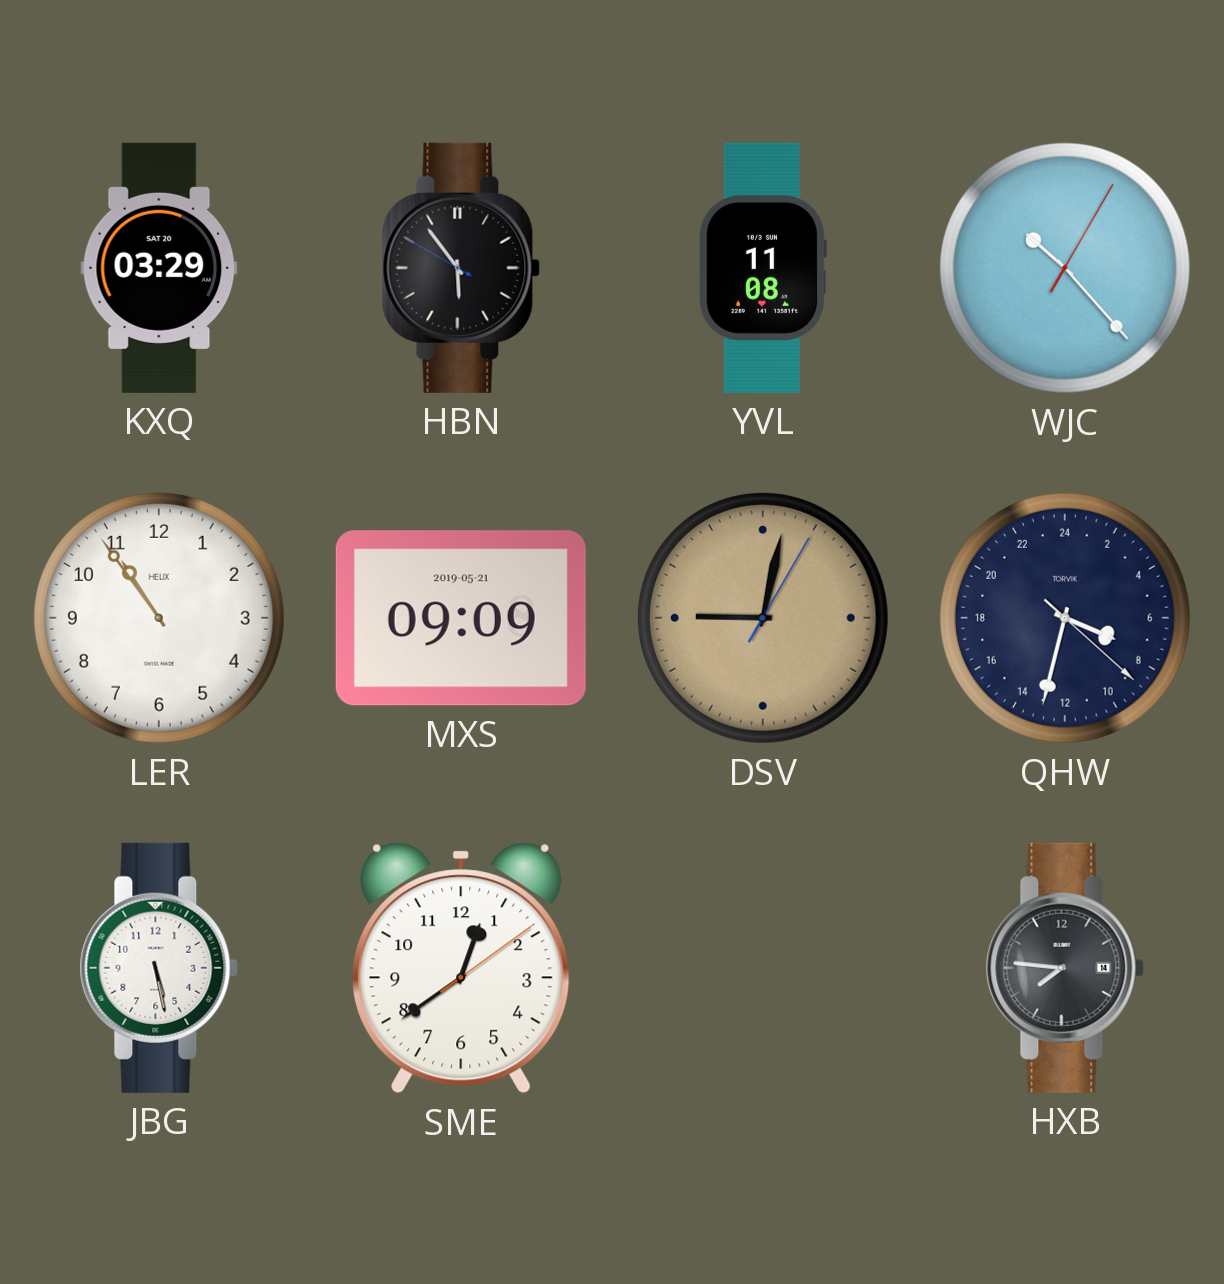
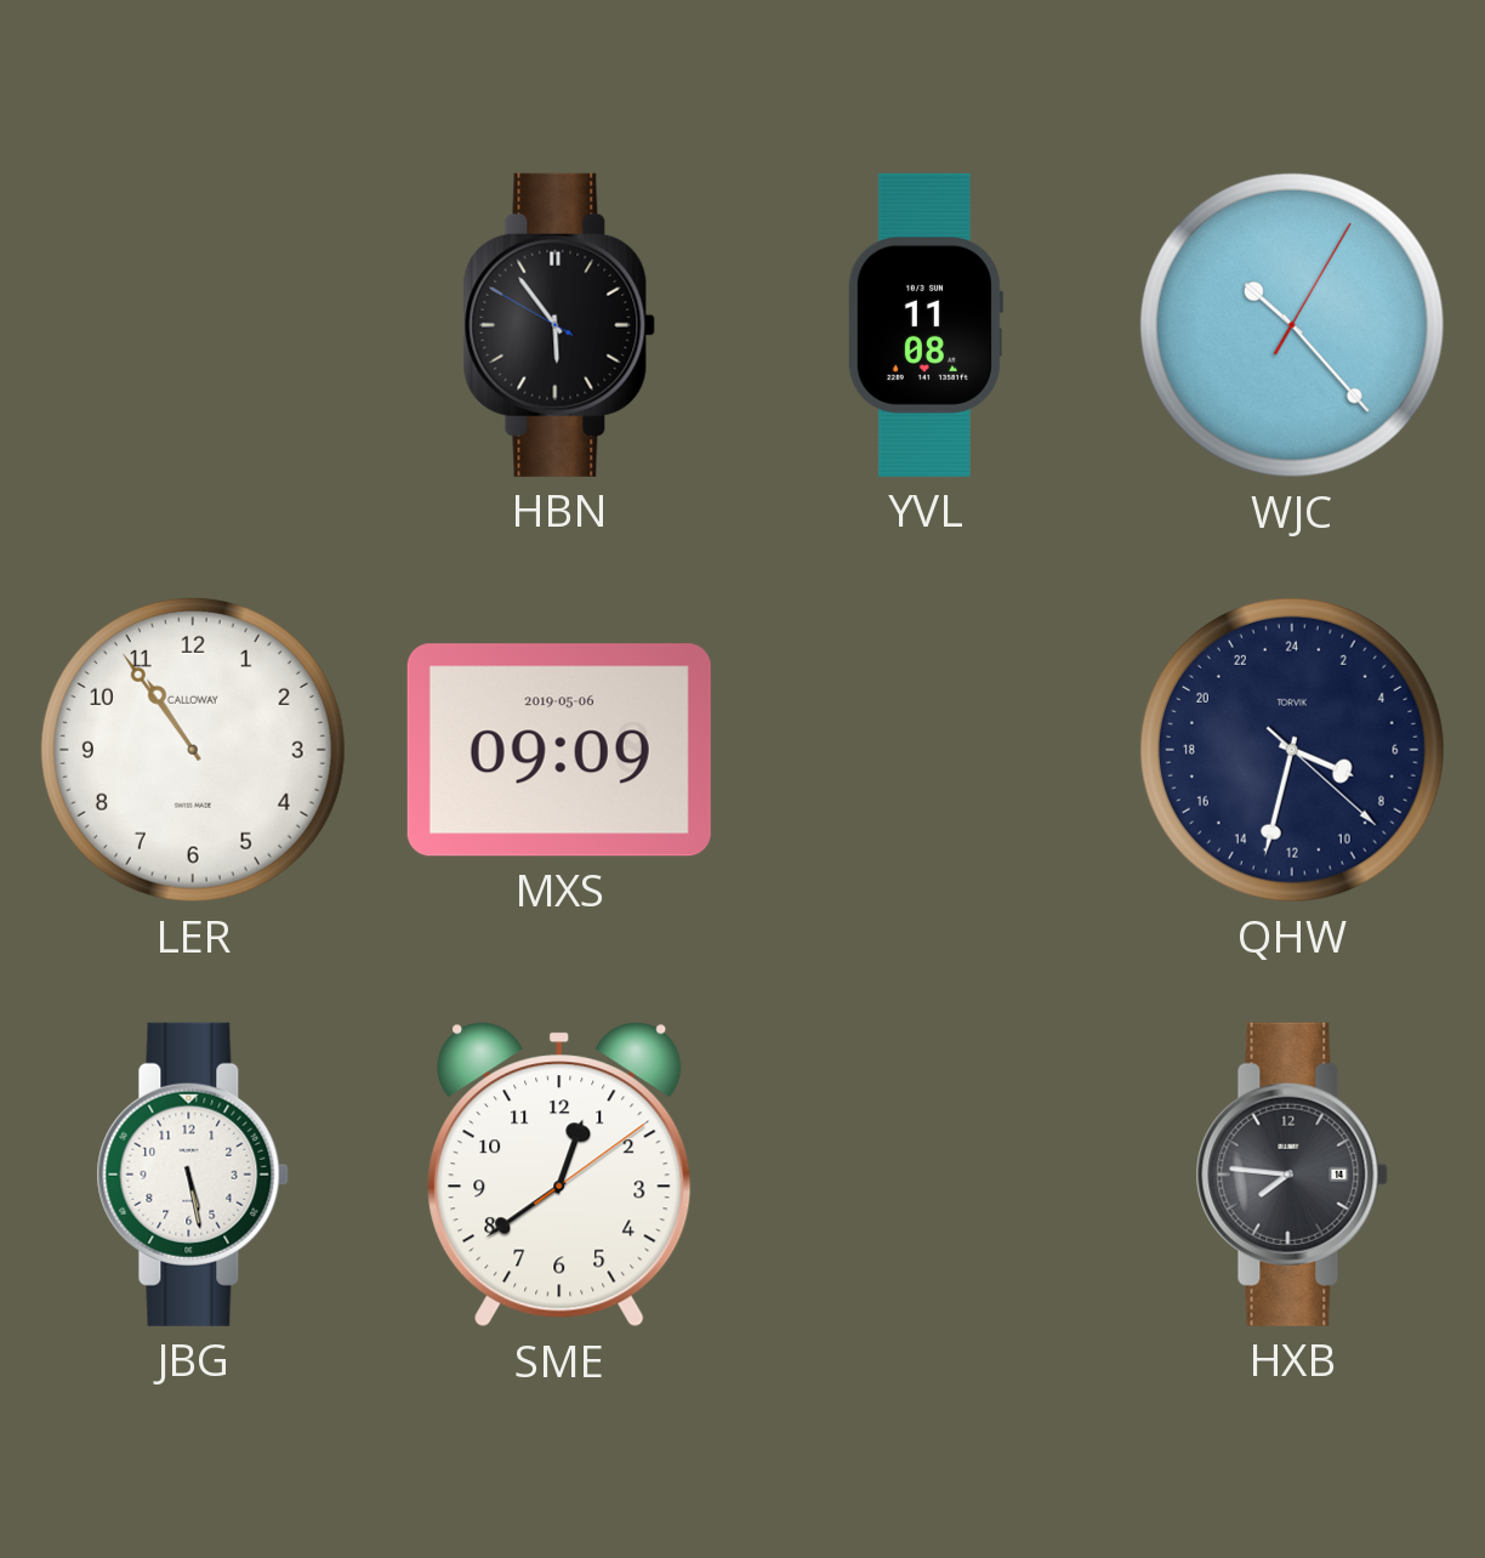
KXQ: 03:29 -> none (159, 268)
LER brand: HELIX -> CALLOWAY (193, 750)
MXS date: 2019-05-21 -> 2019-05-06 (559, 750)
DSV: 9:02 -> none (763, 618)
